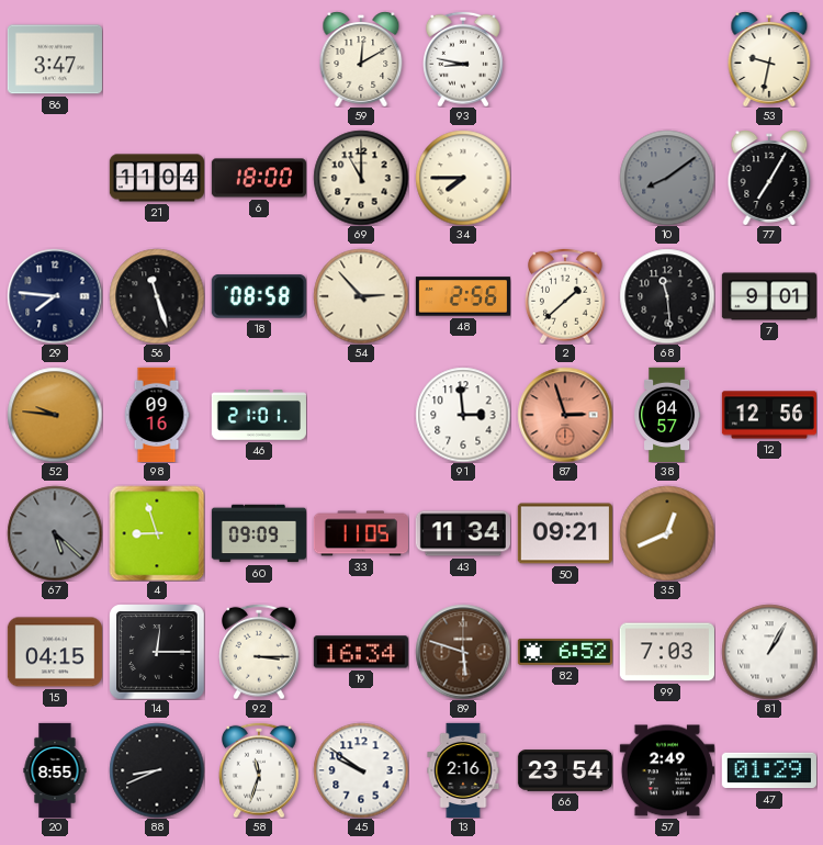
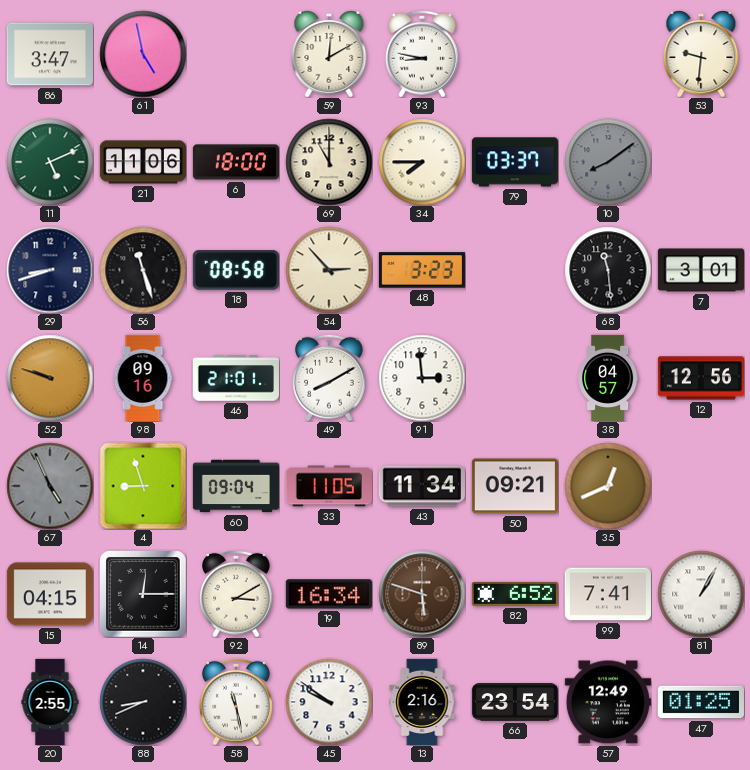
61: none -> 4:58 (143, 54)
53: 9:32 -> 9:31 (701, 54)
11: none -> 5:11 (50, 162)
21: 11:04 -> 11:06 (142, 162)
79: none -> 03:37 (515, 162)
77: 7:05 -> none (769, 178)
29: 7:46 -> 8:42 (50, 270)
48: 2:56 -> 3:23 (422, 270)
2: 1:38 -> none (566, 296)
7: 9:01 -> 3:01 (700, 270)
52: 9:46 -> 9:48 (50, 378)
49: none -> 8:10 (330, 378)
87: 2:57 -> none (565, 415)
67: 5:22 -> 4:56 (50, 486)
60: 09:09 -> 09:04 (235, 486)
92: 3:15 -> 3:10 (237, 594)
99: 7:03 -> 7:41 (608, 594)
20: 8:55 -> 2:55 (50, 701)
58: 11:33 -> 11:28 (237, 702)
57: 2:49 -> 12:49 (608, 702)
47: 01:29 -> 01:25 (701, 702)
